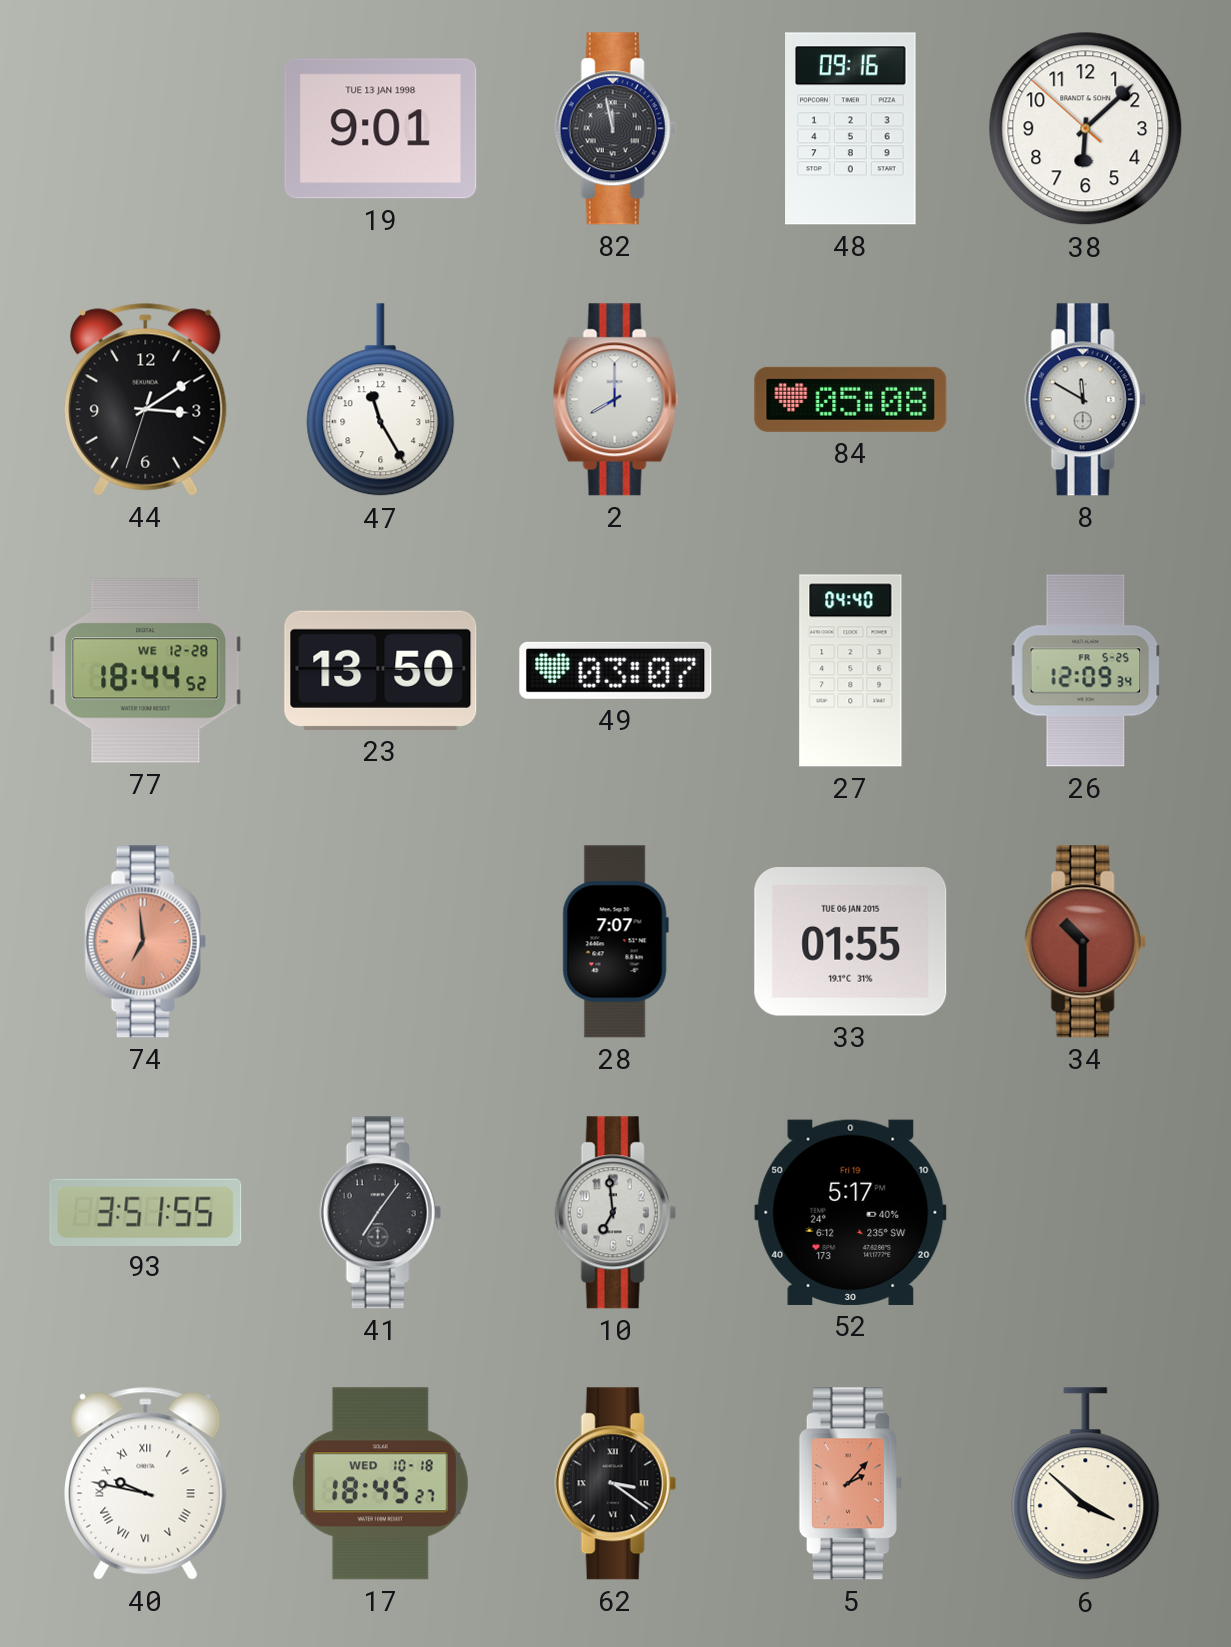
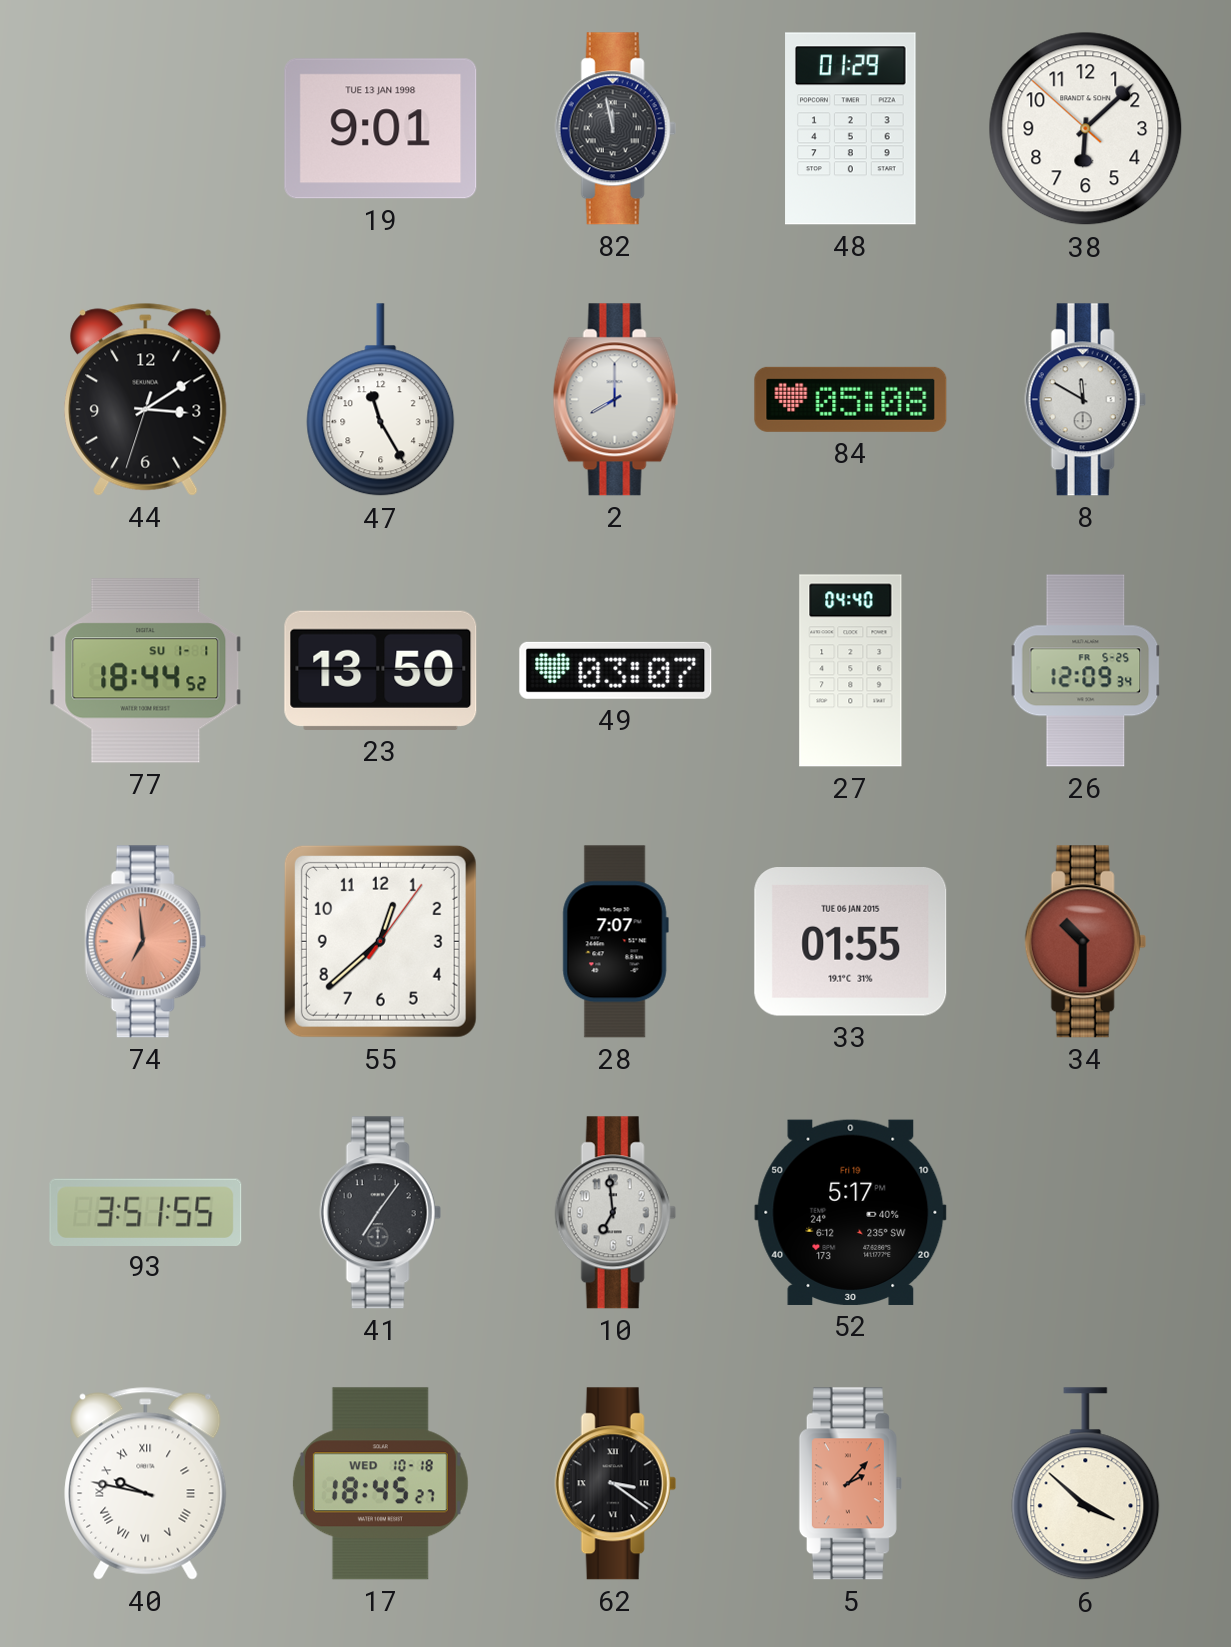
48: 09:16 -> 01:29 (851, 129)
77 date: WE 12-28 -> SU 1-1 (146, 671)
55: none -> 12:38 (380, 941)
